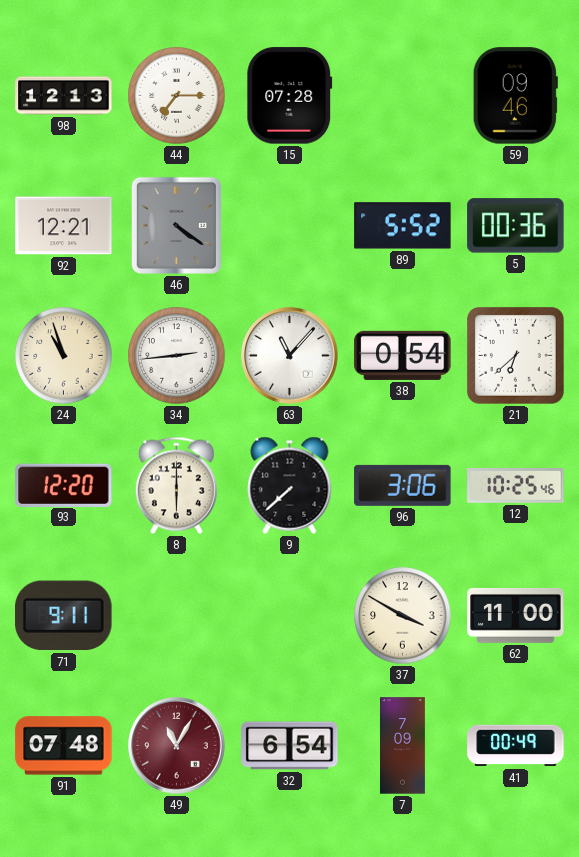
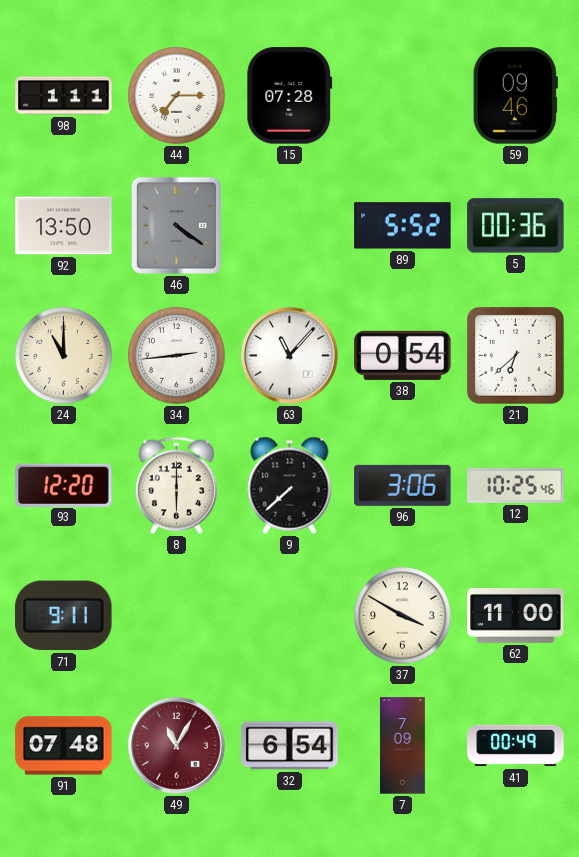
98: 12:13 -> 1:11 (64, 96)
92: 12:21 -> 13:50 (64, 226)
24: 10:57 -> 11:00 (64, 356)
